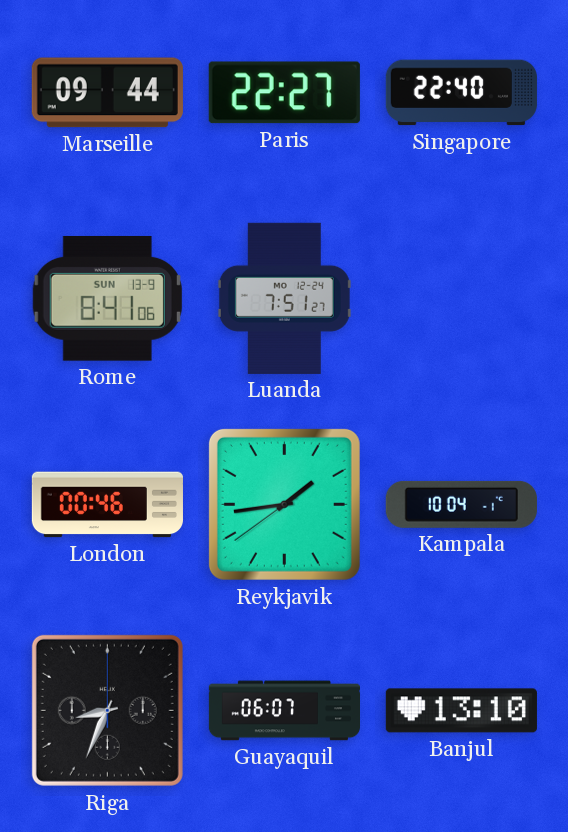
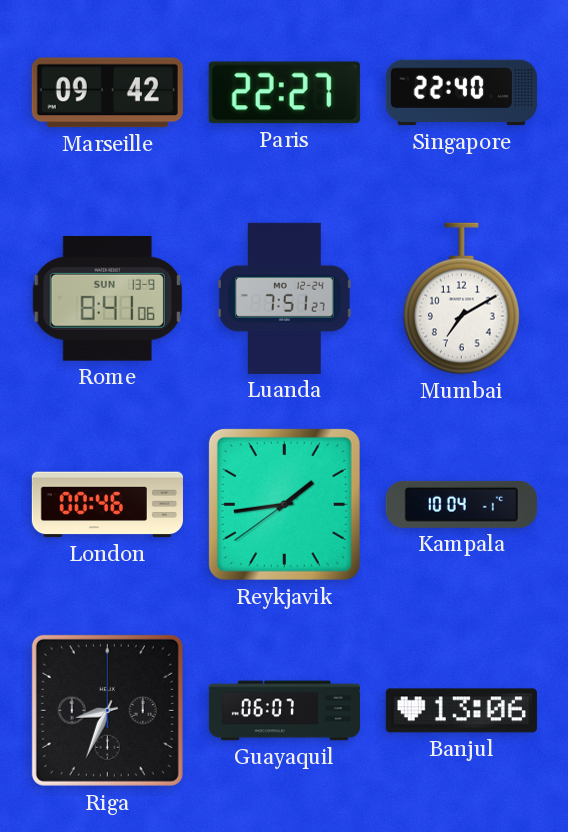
Marseille: 09:44 -> 09:42 (107, 93)
Mumbai: none -> 7:10 (462, 299)
Banjul: 13:10 -> 13:06 (461, 711)
